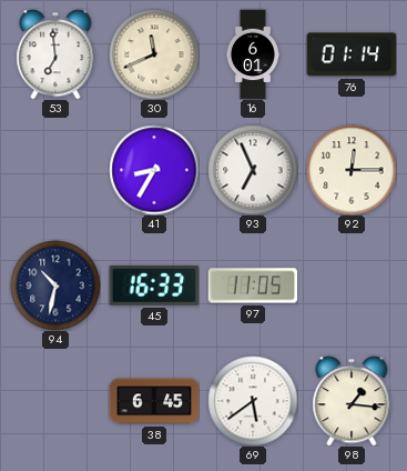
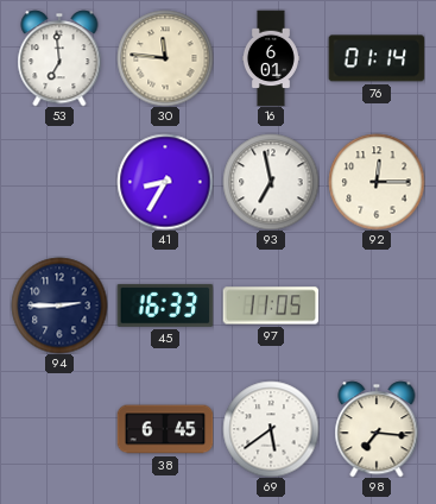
30: 11:41 -> 11:46 (165, 58)
93: 6:56 -> 6:58 (271, 182)
94: 10:32 -> 2:45 (59, 305)
98: 1:16 -> 7:16 (377, 429)
